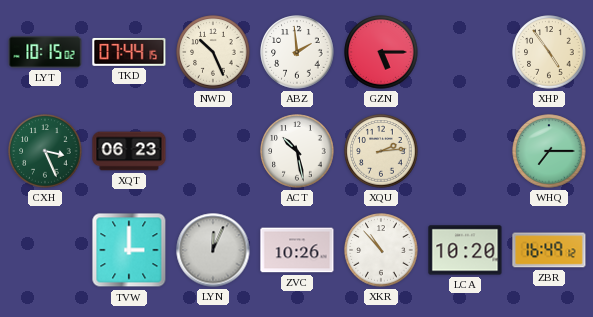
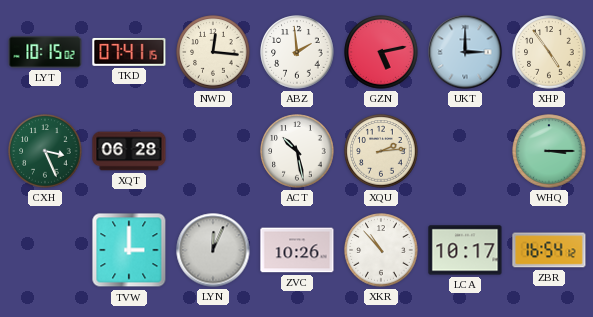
TKD: 07:44 -> 07:41 (129, 52)
NWD: 10:26 -> 12:16 (213, 52)
GZN: 5:15 -> 5:13 (381, 52)
UKT: none -> 3:00 (465, 52)
XQT: 06:23 -> 06:28 (129, 151)
WHQ: 7:15 -> 3:15 (549, 151)
LCA: 10:20 -> 10:17 (465, 250)
ZBR: 16:49 -> 16:54 (549, 250)
